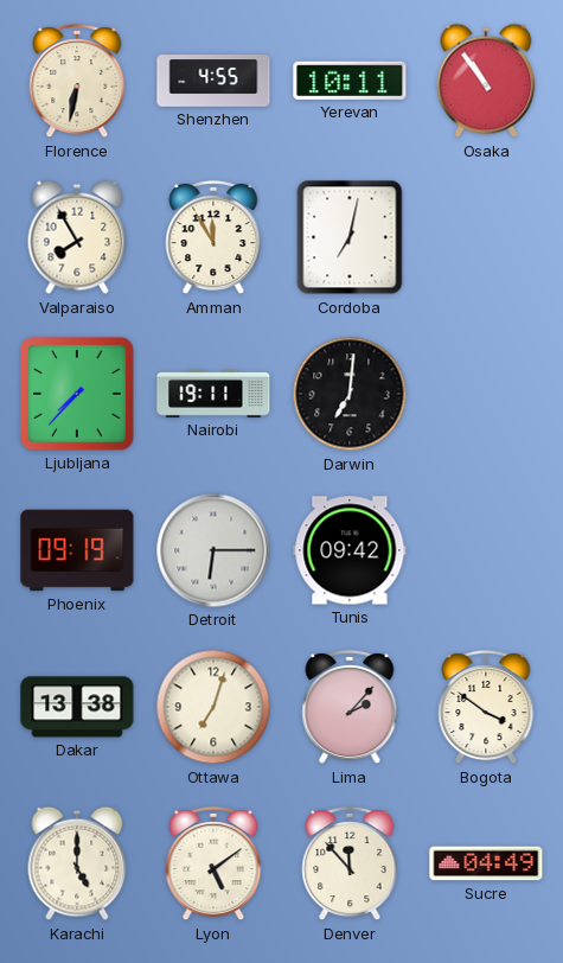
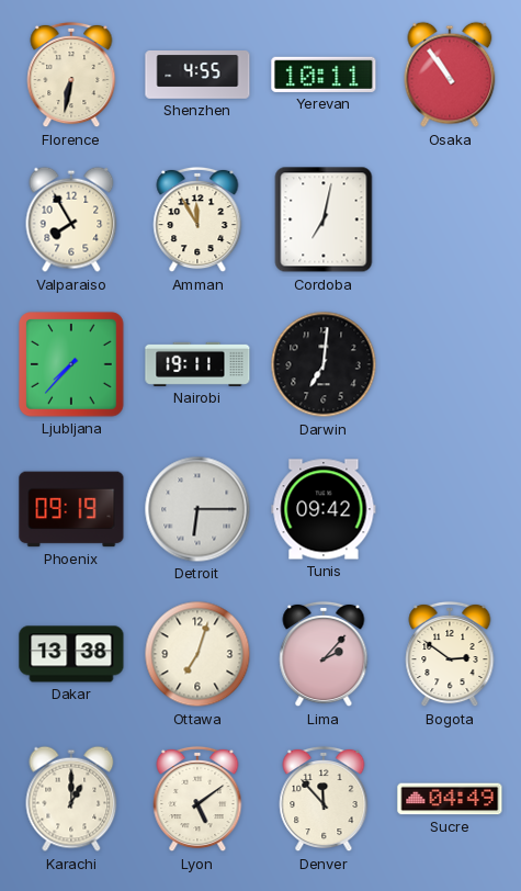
Bogota: 3:51 -> 2:51 (450, 654)
Karachi: 5:00 -> 1:00 (71, 799)
